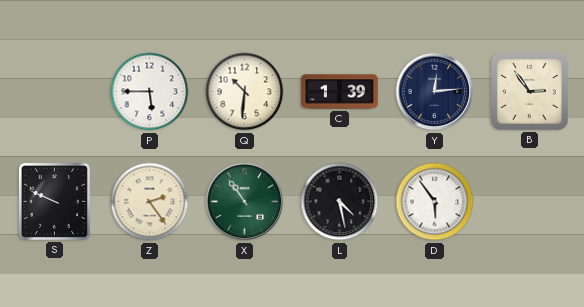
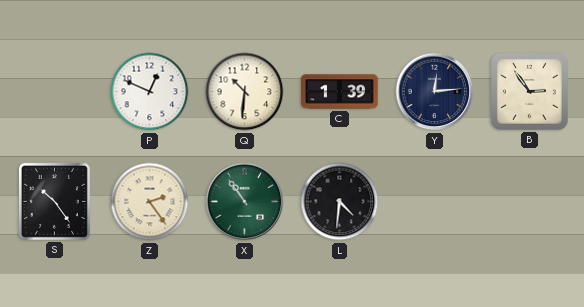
P: 5:45 -> 12:49 (150, 92)
S: 9:49 -> 10:24 (54, 201)
L: 4:28 -> 4:31 (340, 202)
D: 5:54 -> none (435, 202)
